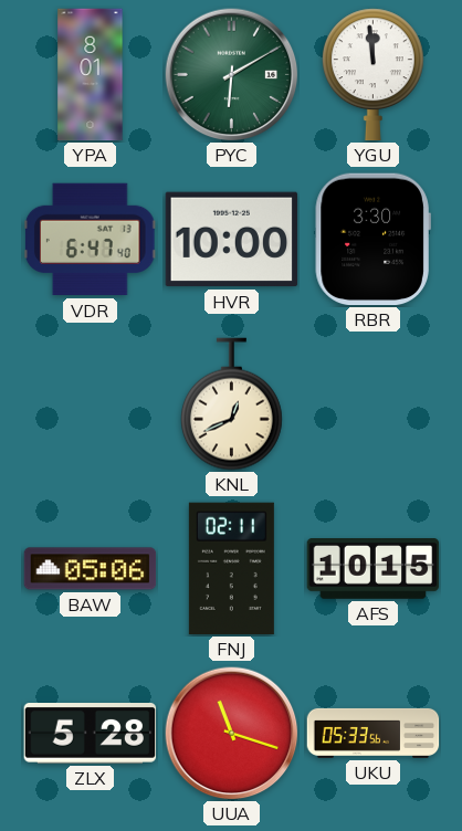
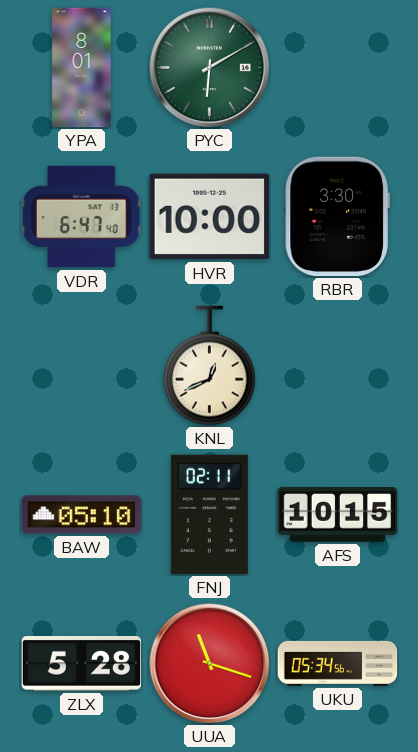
YGU: 11:59 -> none (372, 75)
BAW: 05:06 -> 05:10 (82, 515)
UKU: 05:33 -> 05:34 (338, 663)
